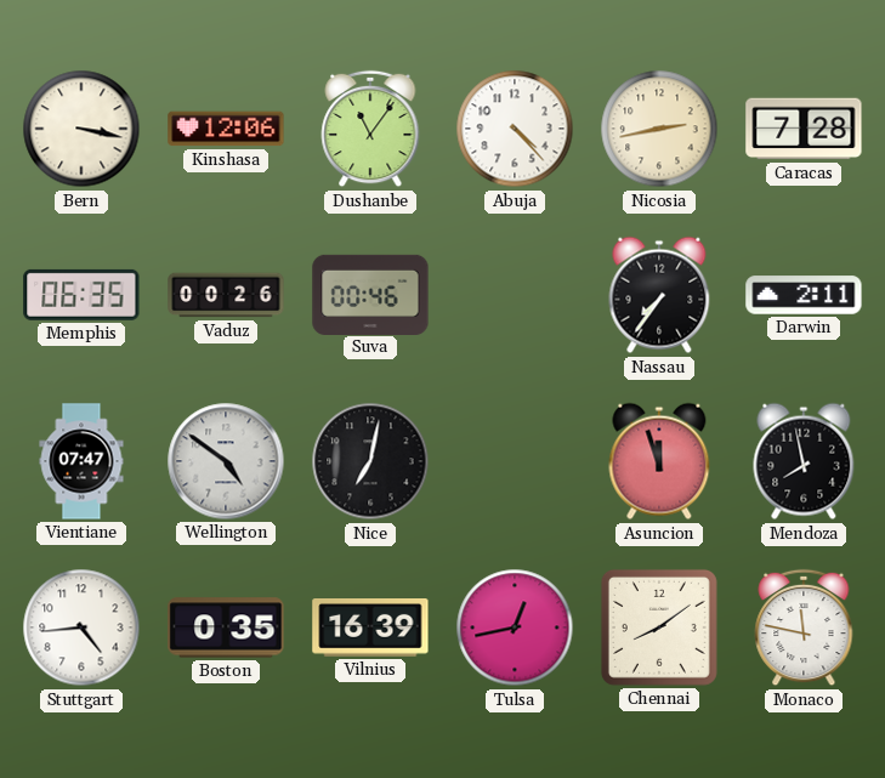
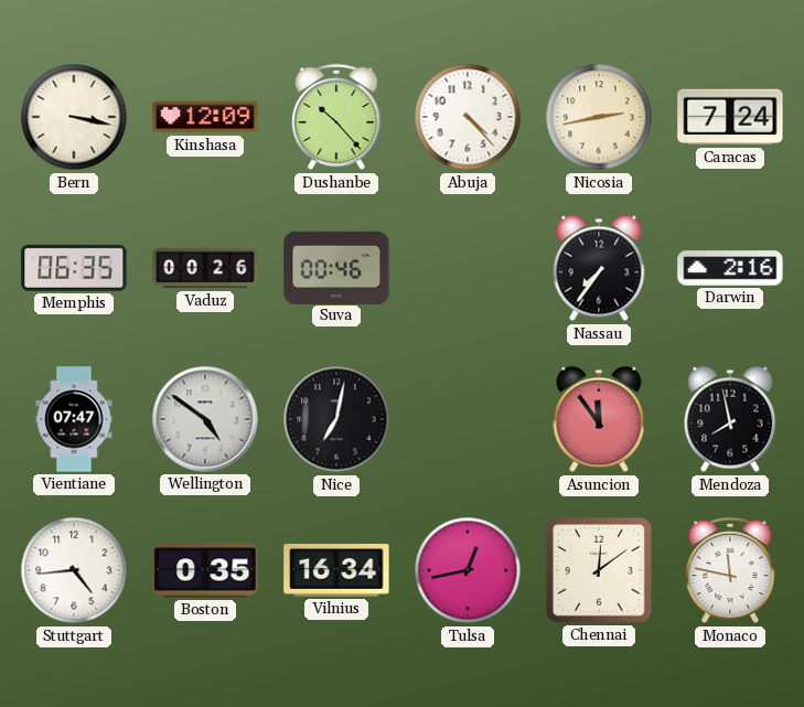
Kinshasa: 12:06 -> 12:09 (205, 117)
Dushanbe: 11:06 -> 10:23 (336, 117)
Caracas: 7:28 -> 7:24 (730, 117)
Darwin: 2:11 -> 2:16 (730, 268)
Asuncion: 11:57 -> 11:54 (599, 419)
Vilnius: 16:39 -> 16:34 (336, 571)
Chennai: 8:09 -> 12:09 (599, 570)
